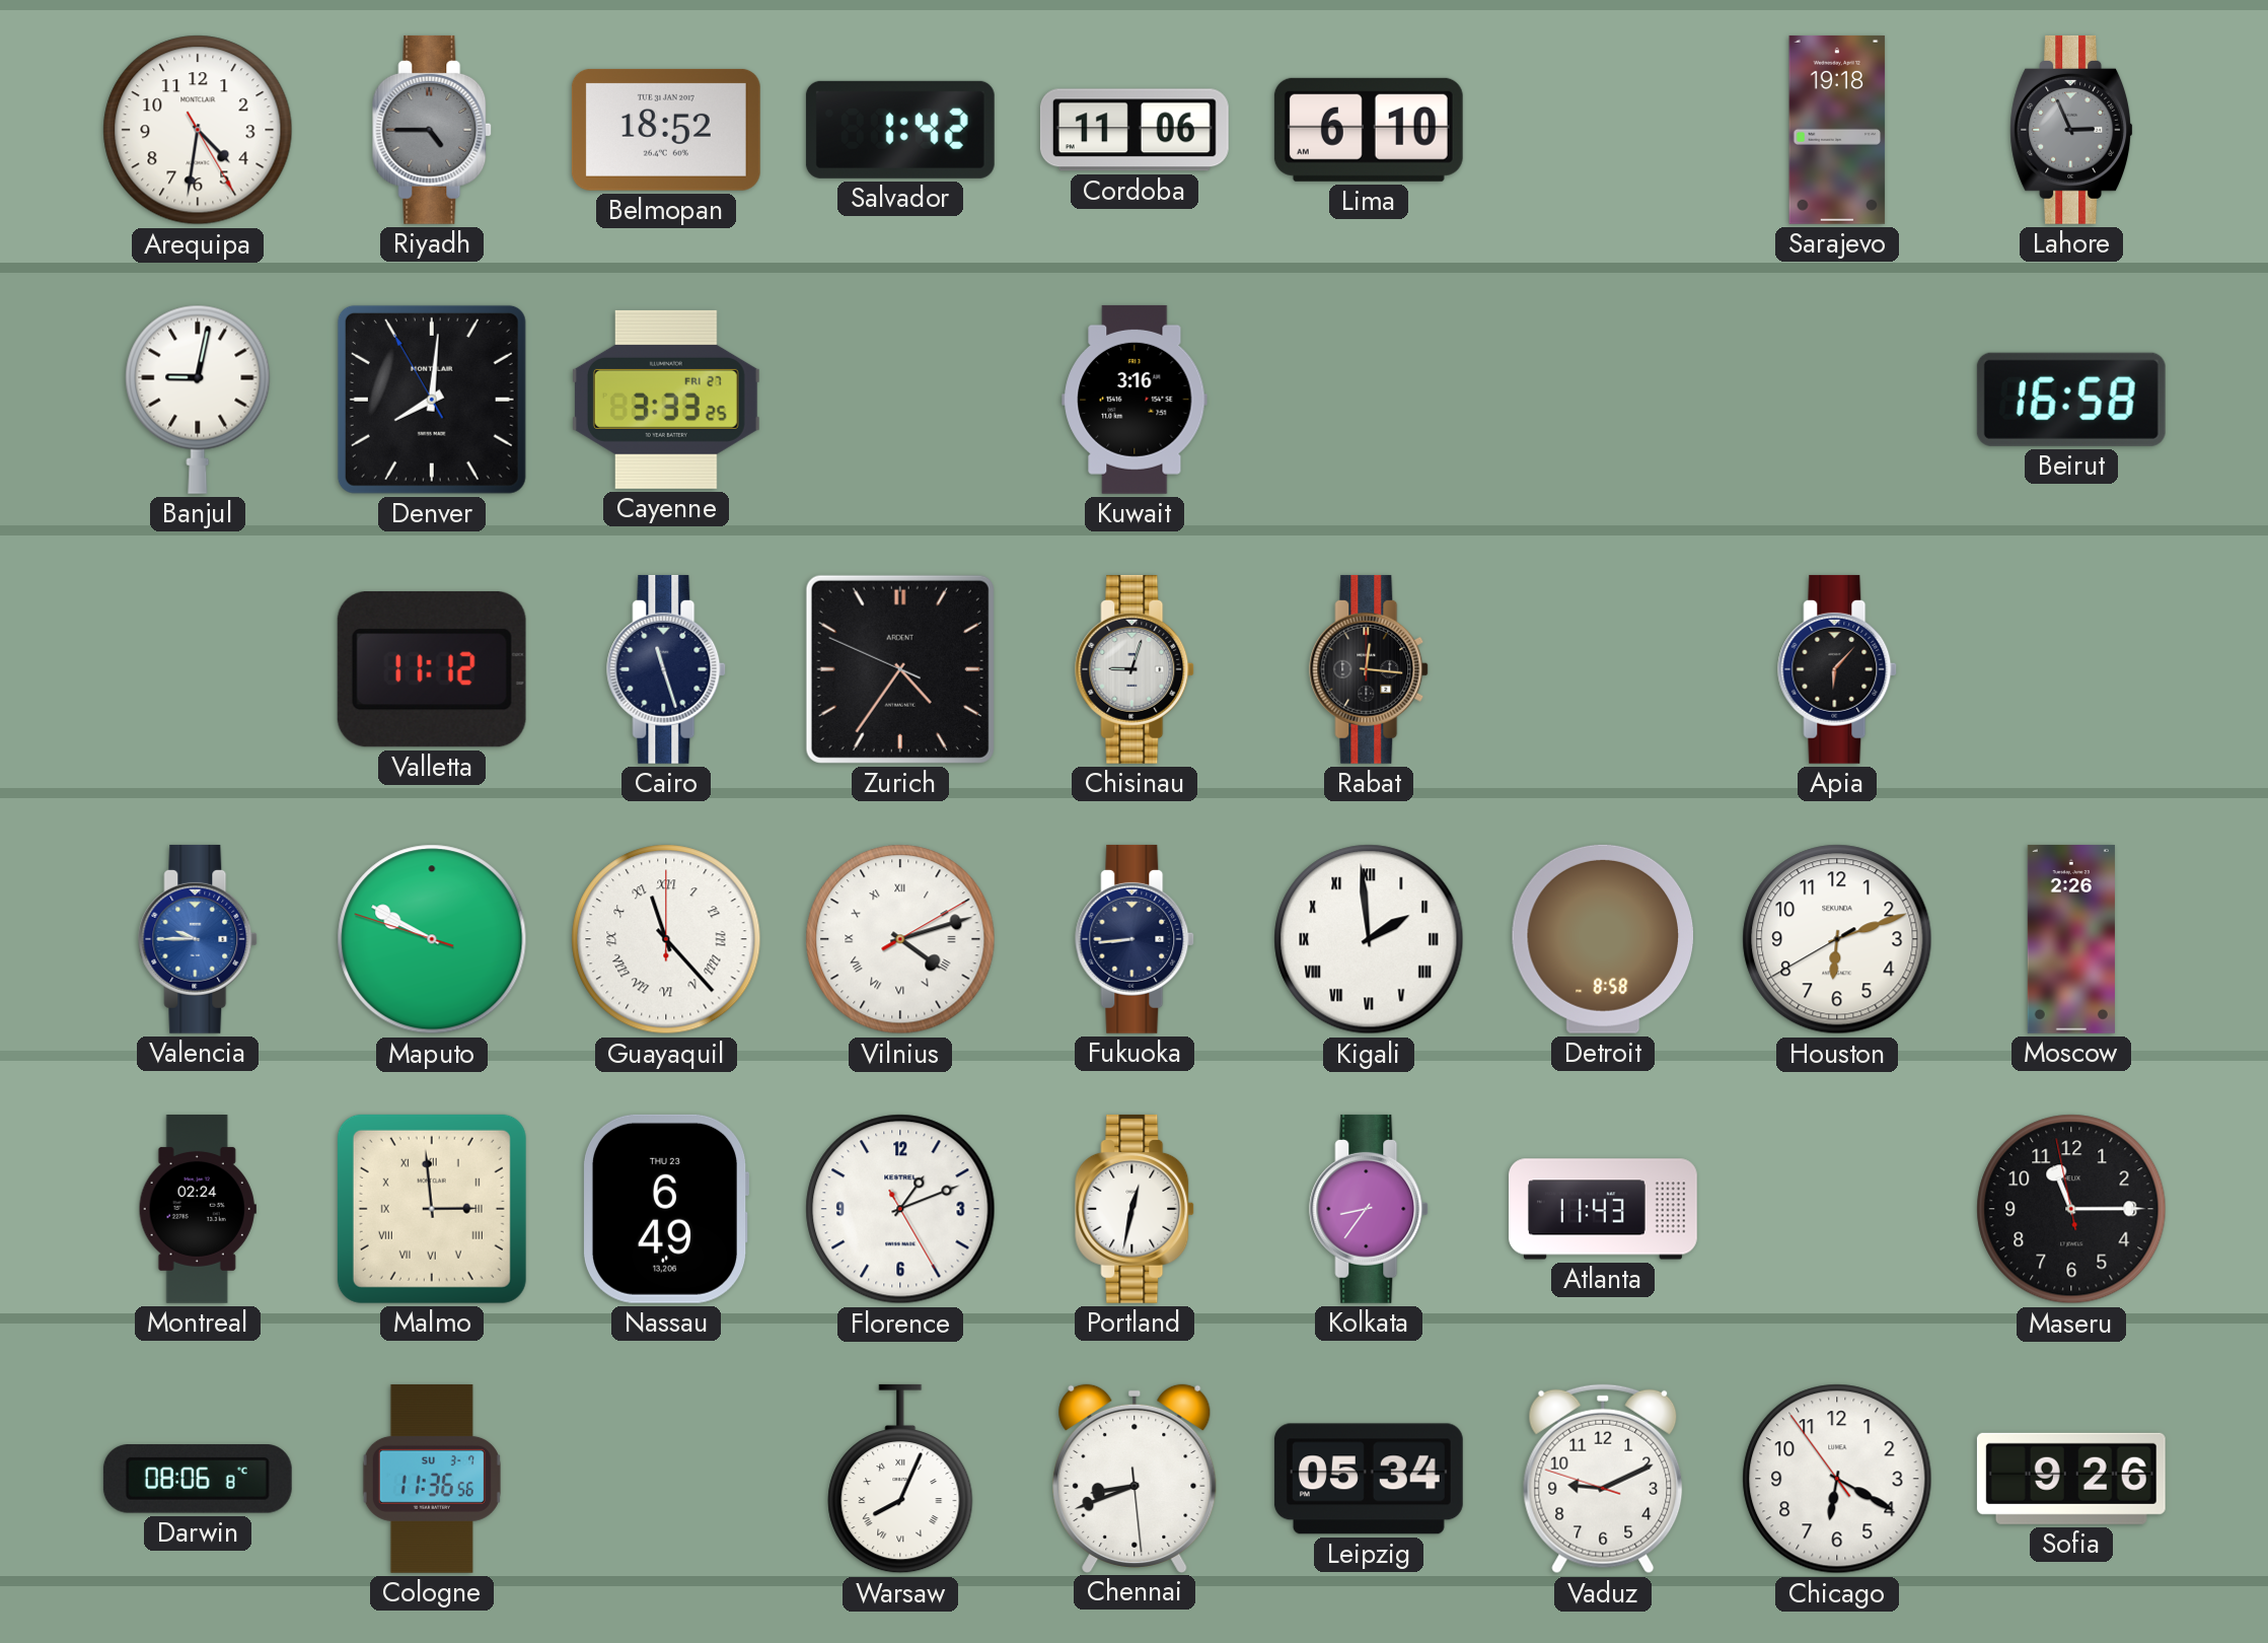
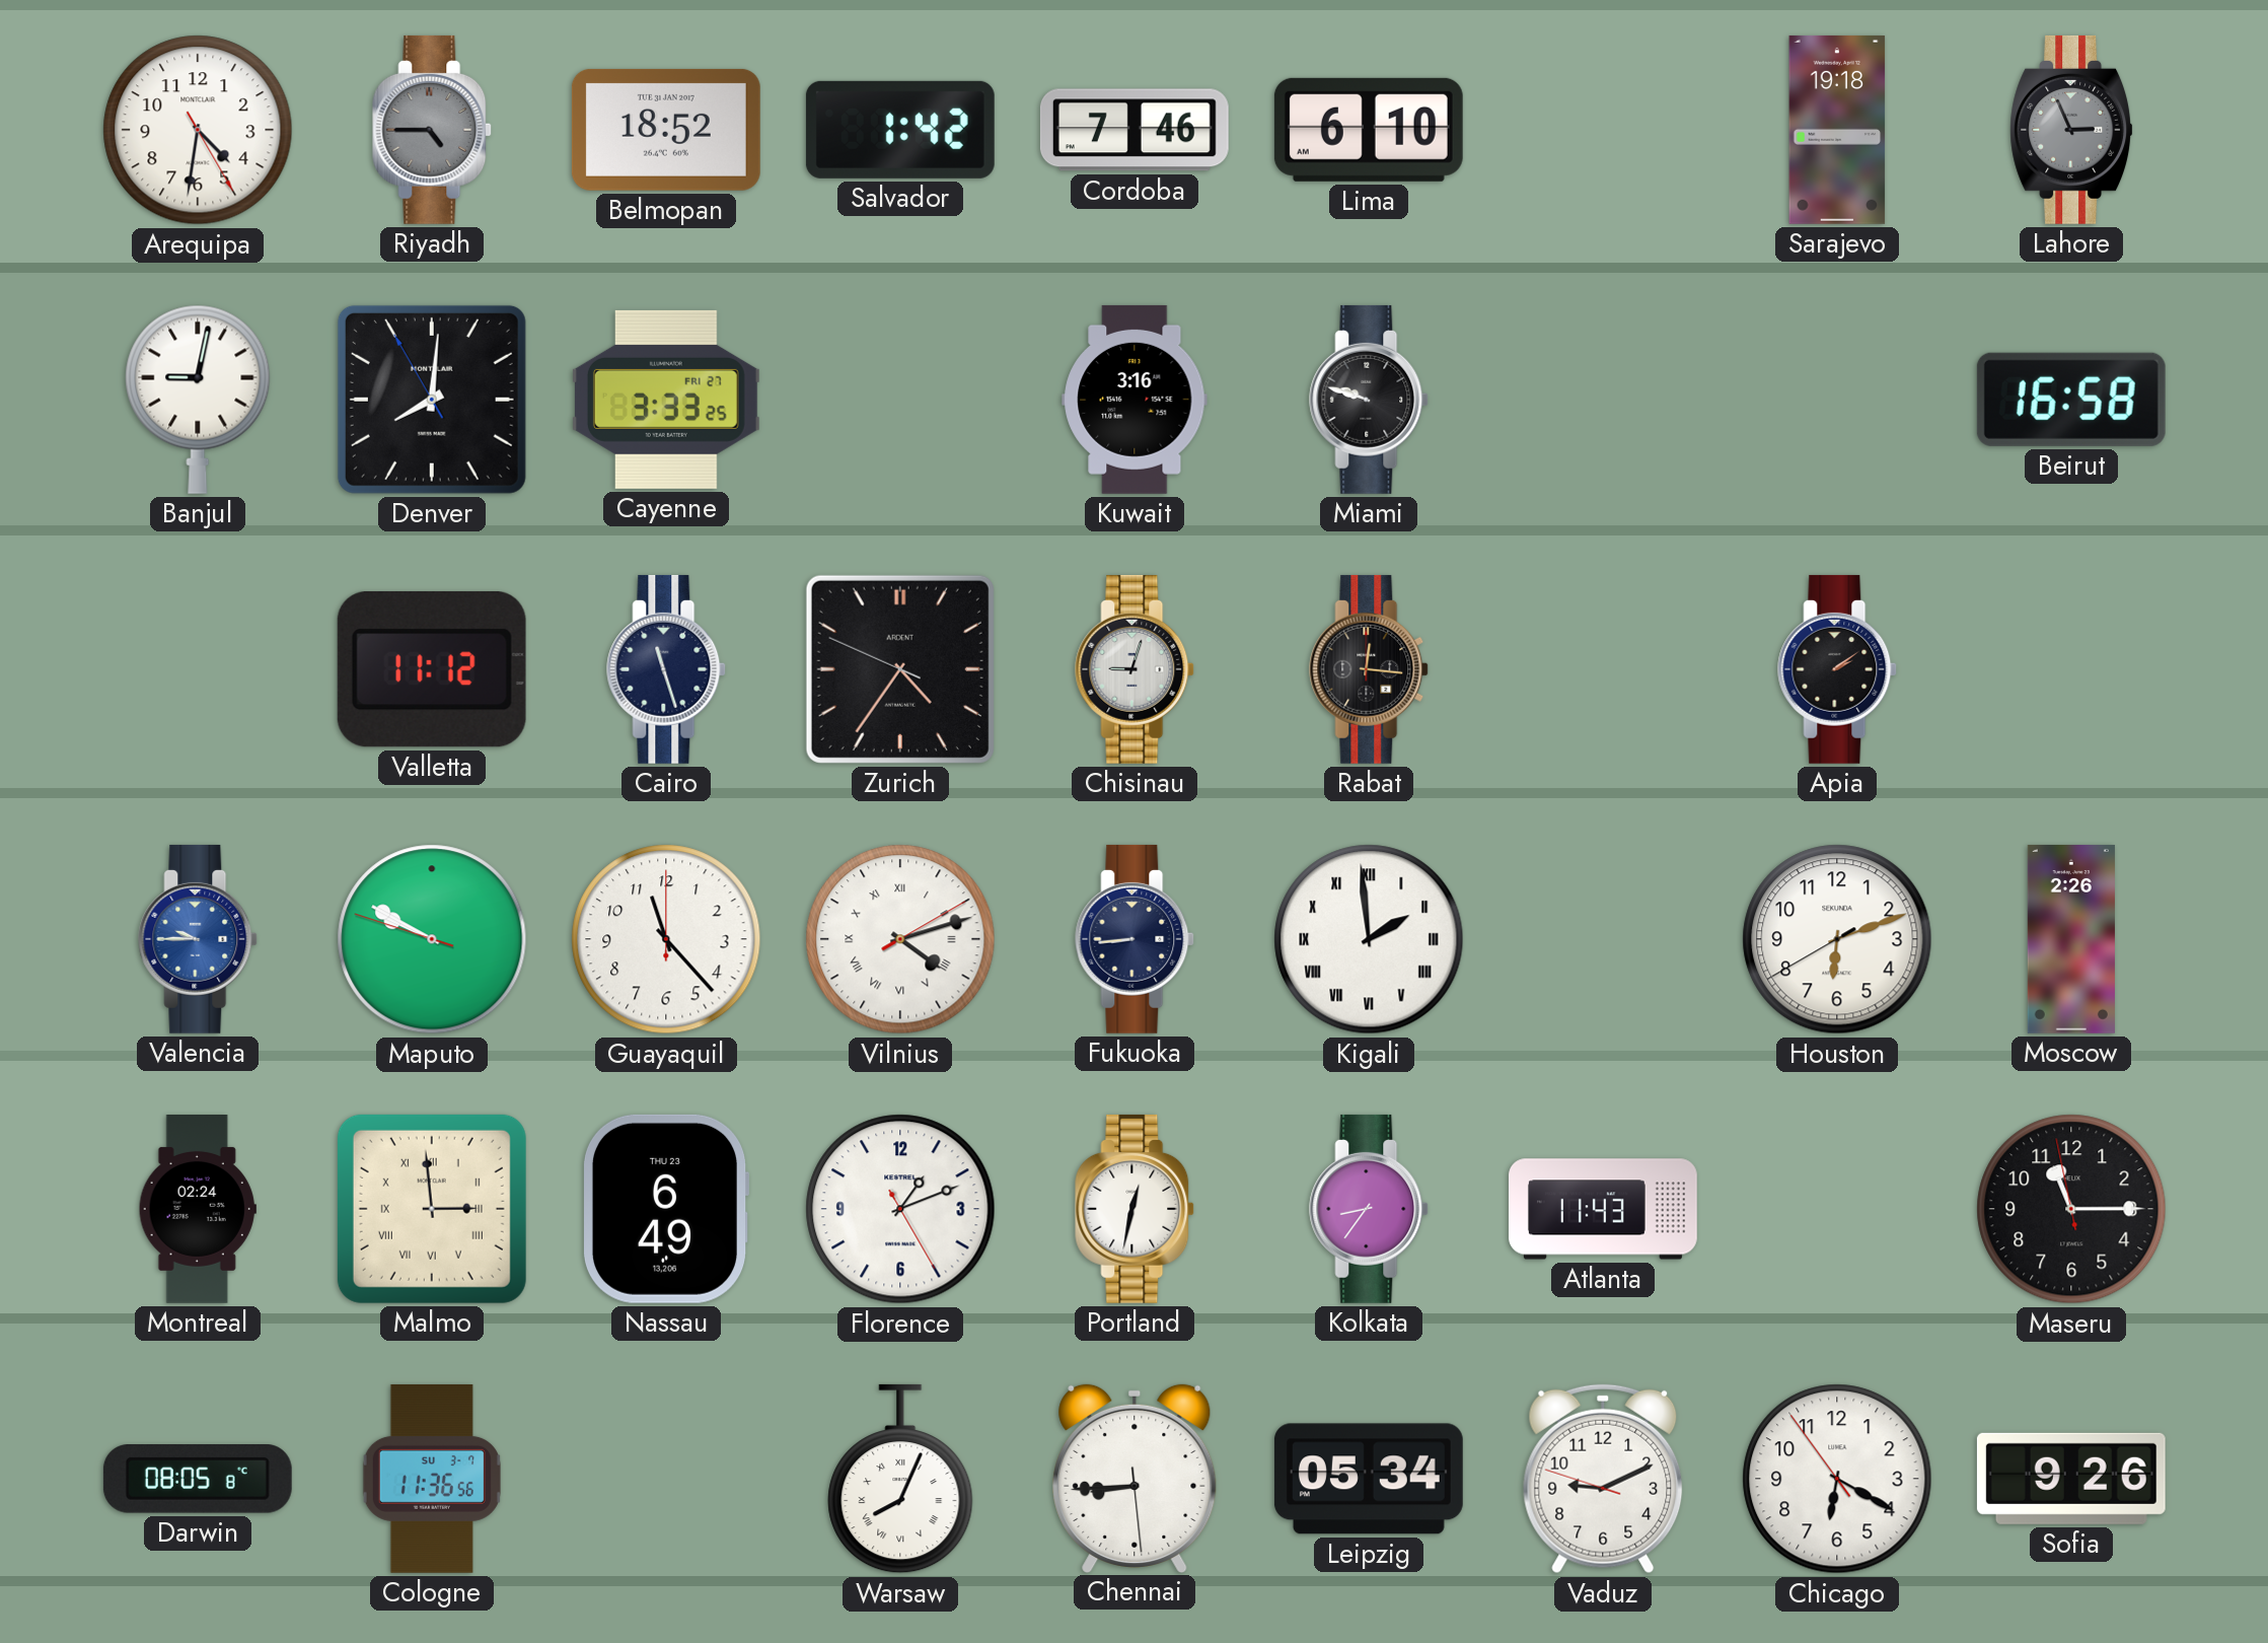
Cordoba: 11:06 -> 7:46 (1135, 130)
Miami: none -> 9:48 (1370, 400)
Apia: 6:07 -> 2:09 (1838, 669)
Guayaquil numerals: Roman -> Arabic (666, 939)
Detroit: 8:58 -> none (1602, 939)
Darwin: 08:06 -> 08:05 (198, 1480)
Chennai: 8:41 -> 8:44 (1135, 1478)
